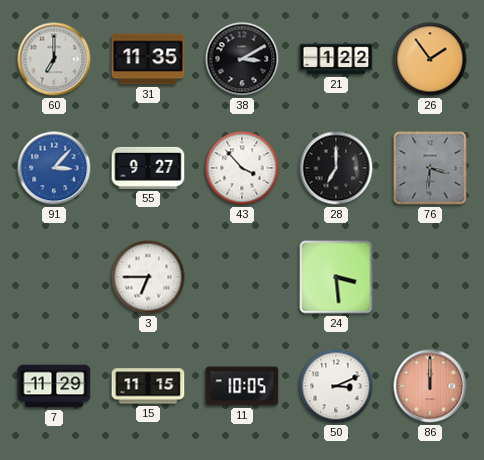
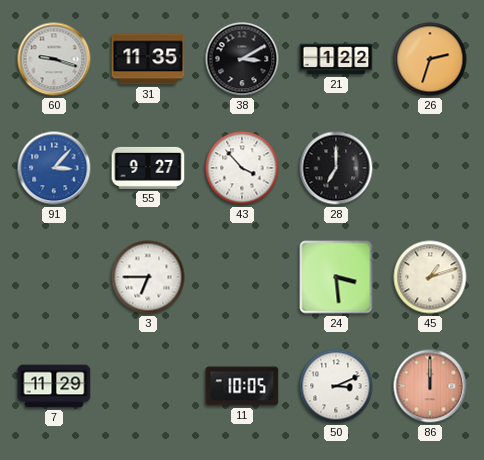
60: 7:00 -> 9:18 (54, 59)
26: 1:54 -> 2:33 (430, 59)
76: 3:31 -> none (430, 168)
45: none -> 1:12 (430, 277)
15: 11:15 -> none (148, 386)
